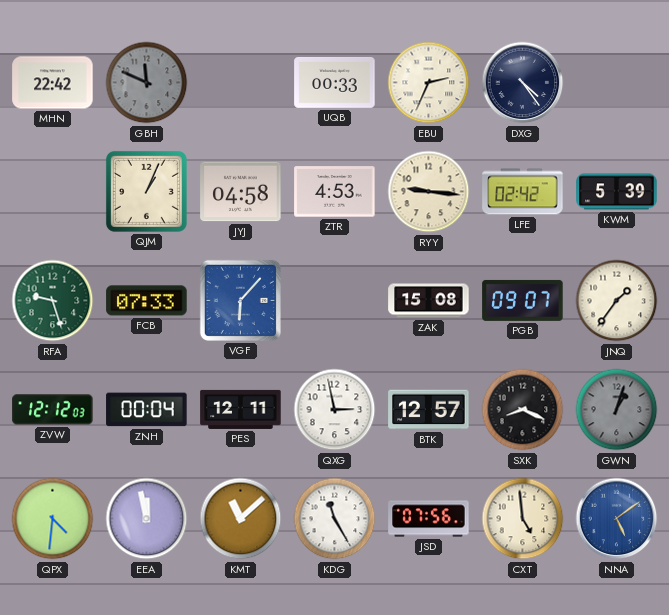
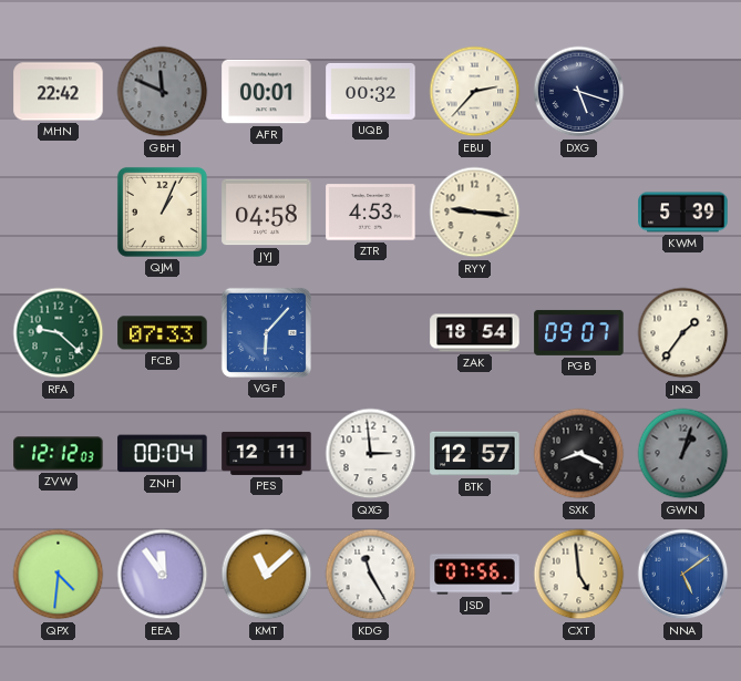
AFR: none -> 00:01 (267, 92)
UQB: 00:33 -> 00:32 (371, 92)
EBU: 2:34 -> 2:37 (475, 92)
DXG: 4:24 -> 5:18 (579, 92)
LFE: 02:42 -> none (523, 192)
RFA: 9:27 -> 9:22 (59, 333)
ZAK: 15:08 -> 18:54 (475, 333)
QXG: 2:58 -> 2:59 (371, 454)
EEA: 11:58 -> 11:54 (163, 575)
